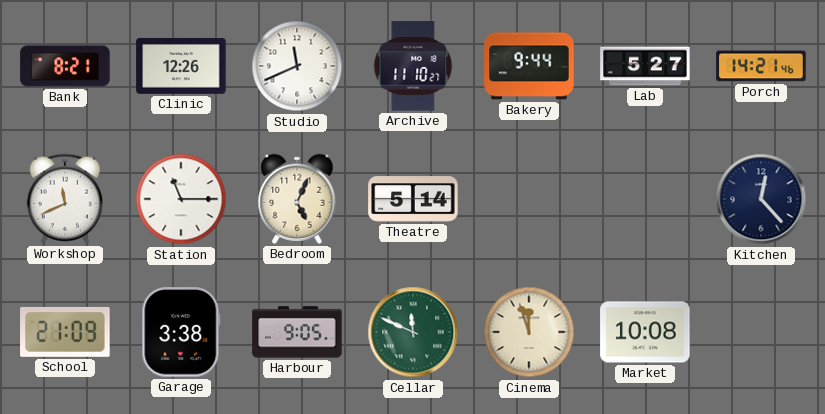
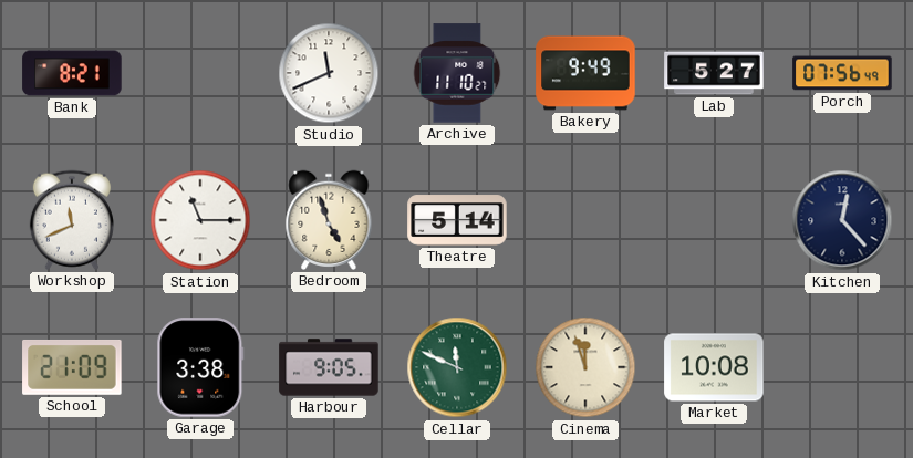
Clinic: 12:26 -> none (181, 66)
Bakery: 9:44 -> 9:49 (585, 73)
Porch: 14:21 -> 07:56 (842, 73)
Bedroom: 5:04 -> 4:57 (329, 220)
